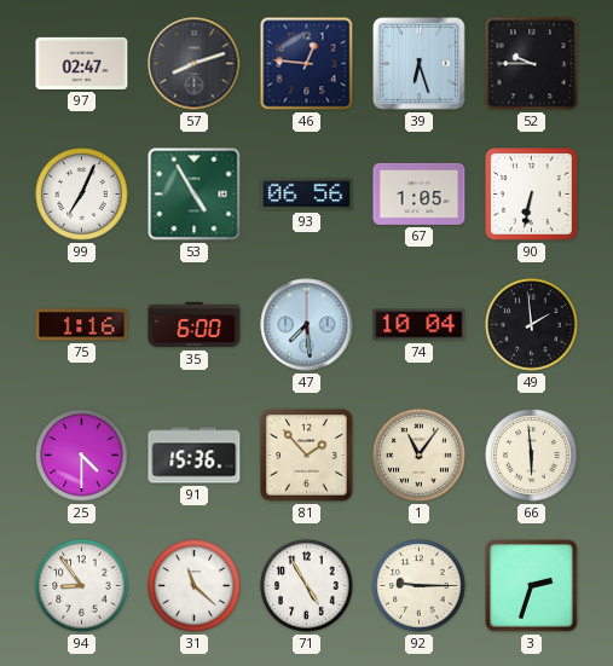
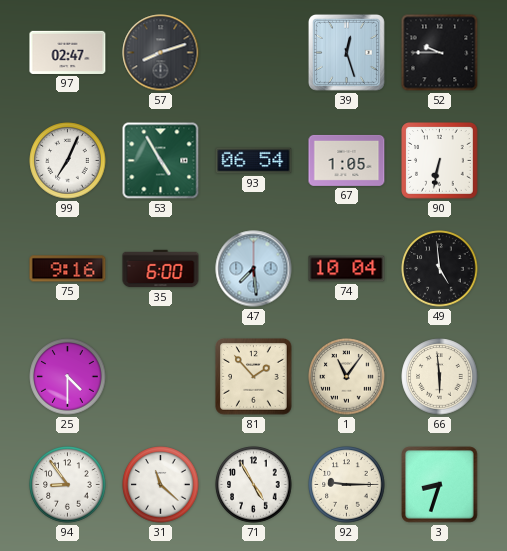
46: 12:46 -> none (307, 64)
39: 6:27 -> 12:27 (346, 52)
93: 06:56 -> 06:54 (254, 161)
75: 1:16 -> 9:16 (68, 269)
49: 1:59 -> 4:59 (440, 269)
91: 15:36 -> none (195, 456)
3: 2:33 -> 8:33 (440, 485)
